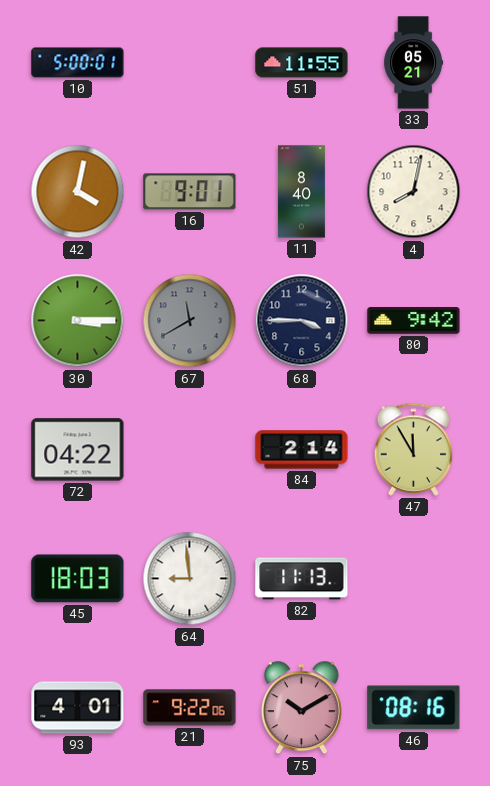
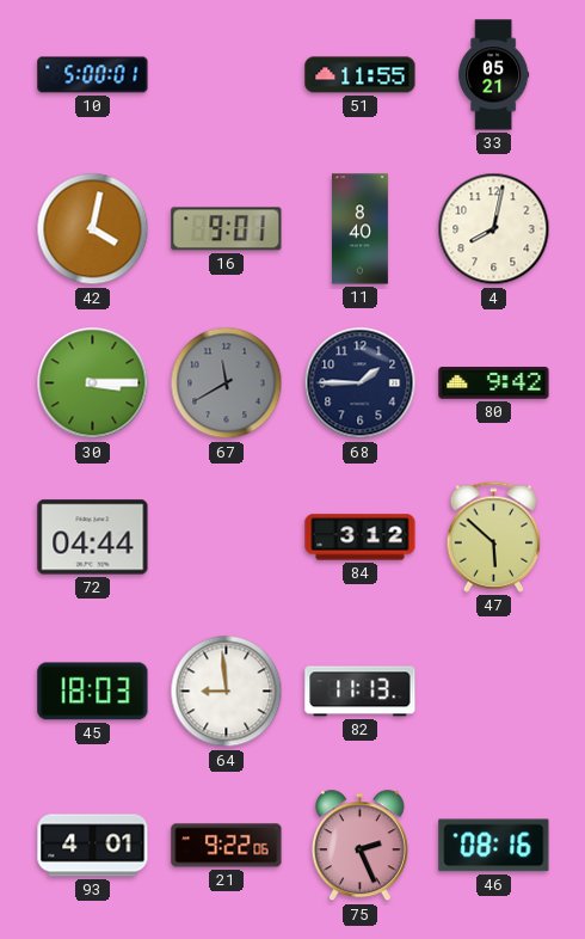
68: 3:45 -> 1:45 (361, 383)
72: 04:22 -> 04:44 (93, 538)
84: 2:14 -> 3:12 (361, 538)
47: 11:55 -> 5:52 (494, 536)
75: 10:10 -> 2:26 (359, 846)
